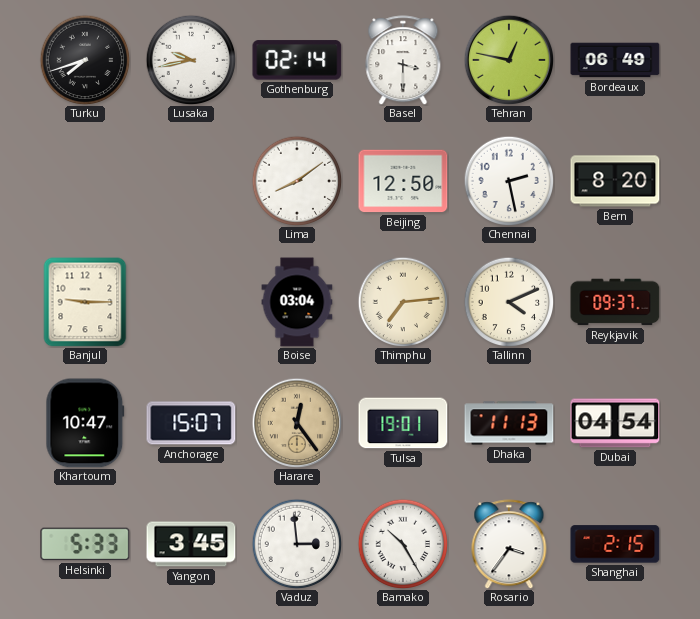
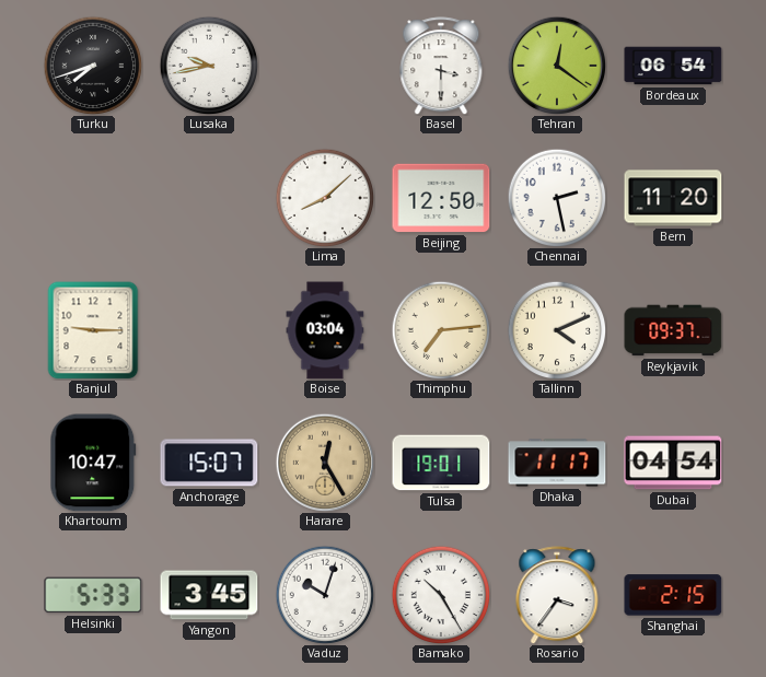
Gothenburg: 02:14 -> none (297, 60)
Tehran: 12:47 -> 12:21 (557, 66)
Bordeaux: 06:49 -> 06:54 (673, 66)
Lima: 8:09 -> 8:08 (325, 198)
Bern: 8:20 -> 11:20 (673, 198)
Harare: 12:24 -> 12:25 (325, 463)
Dhaka: 11:13 -> 11:17 (557, 463)
Vaduz: 2:59 -> 10:03 (325, 595)
